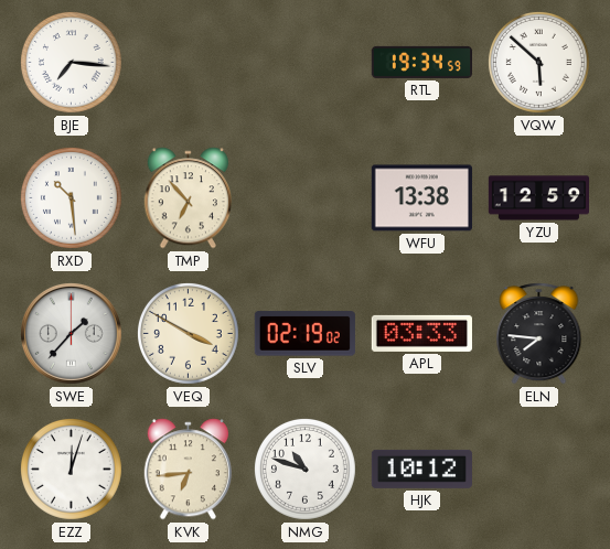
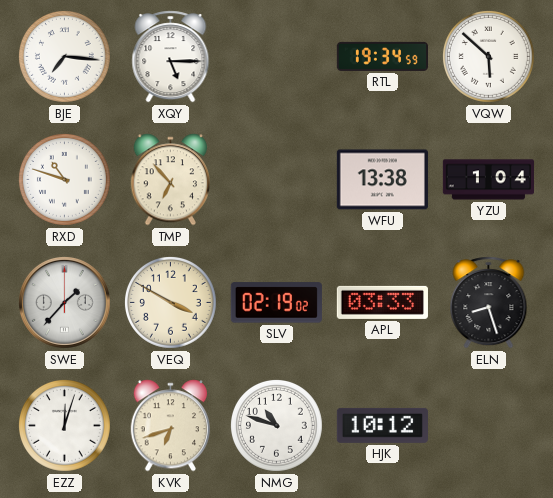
XQY: none -> 5:15 (171, 57)
RXD: 10:29 -> 10:48 (65, 180)
YZU: 12:59 -> 1:04 (488, 180)
ELN: 7:46 -> 8:27 (489, 303)
KVK: 6:44 -> 6:42 (170, 426)
